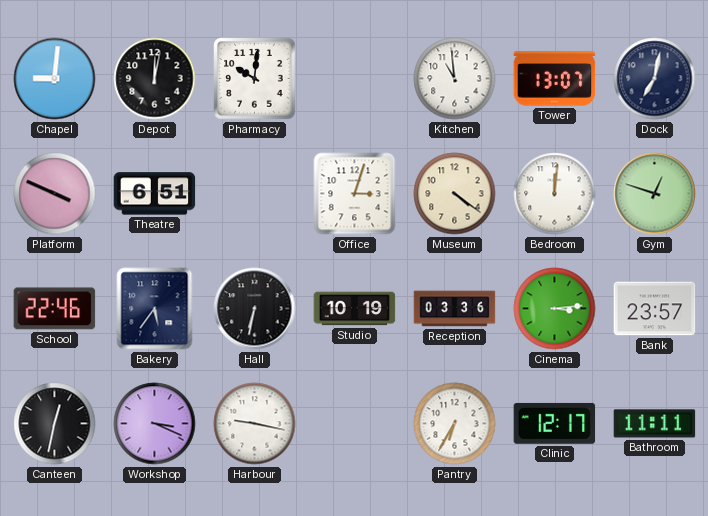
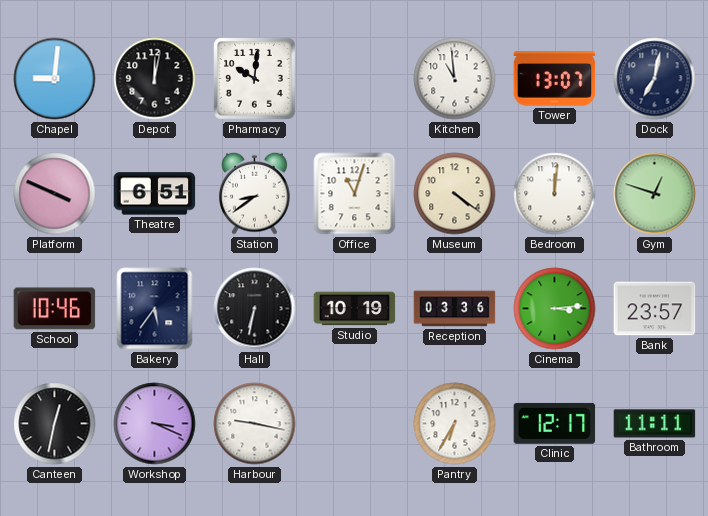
Station: none -> 8:39 (255, 193)
Office: 3:03 -> 11:03 (355, 194)
School: 22:46 -> 10:46 (55, 309)
